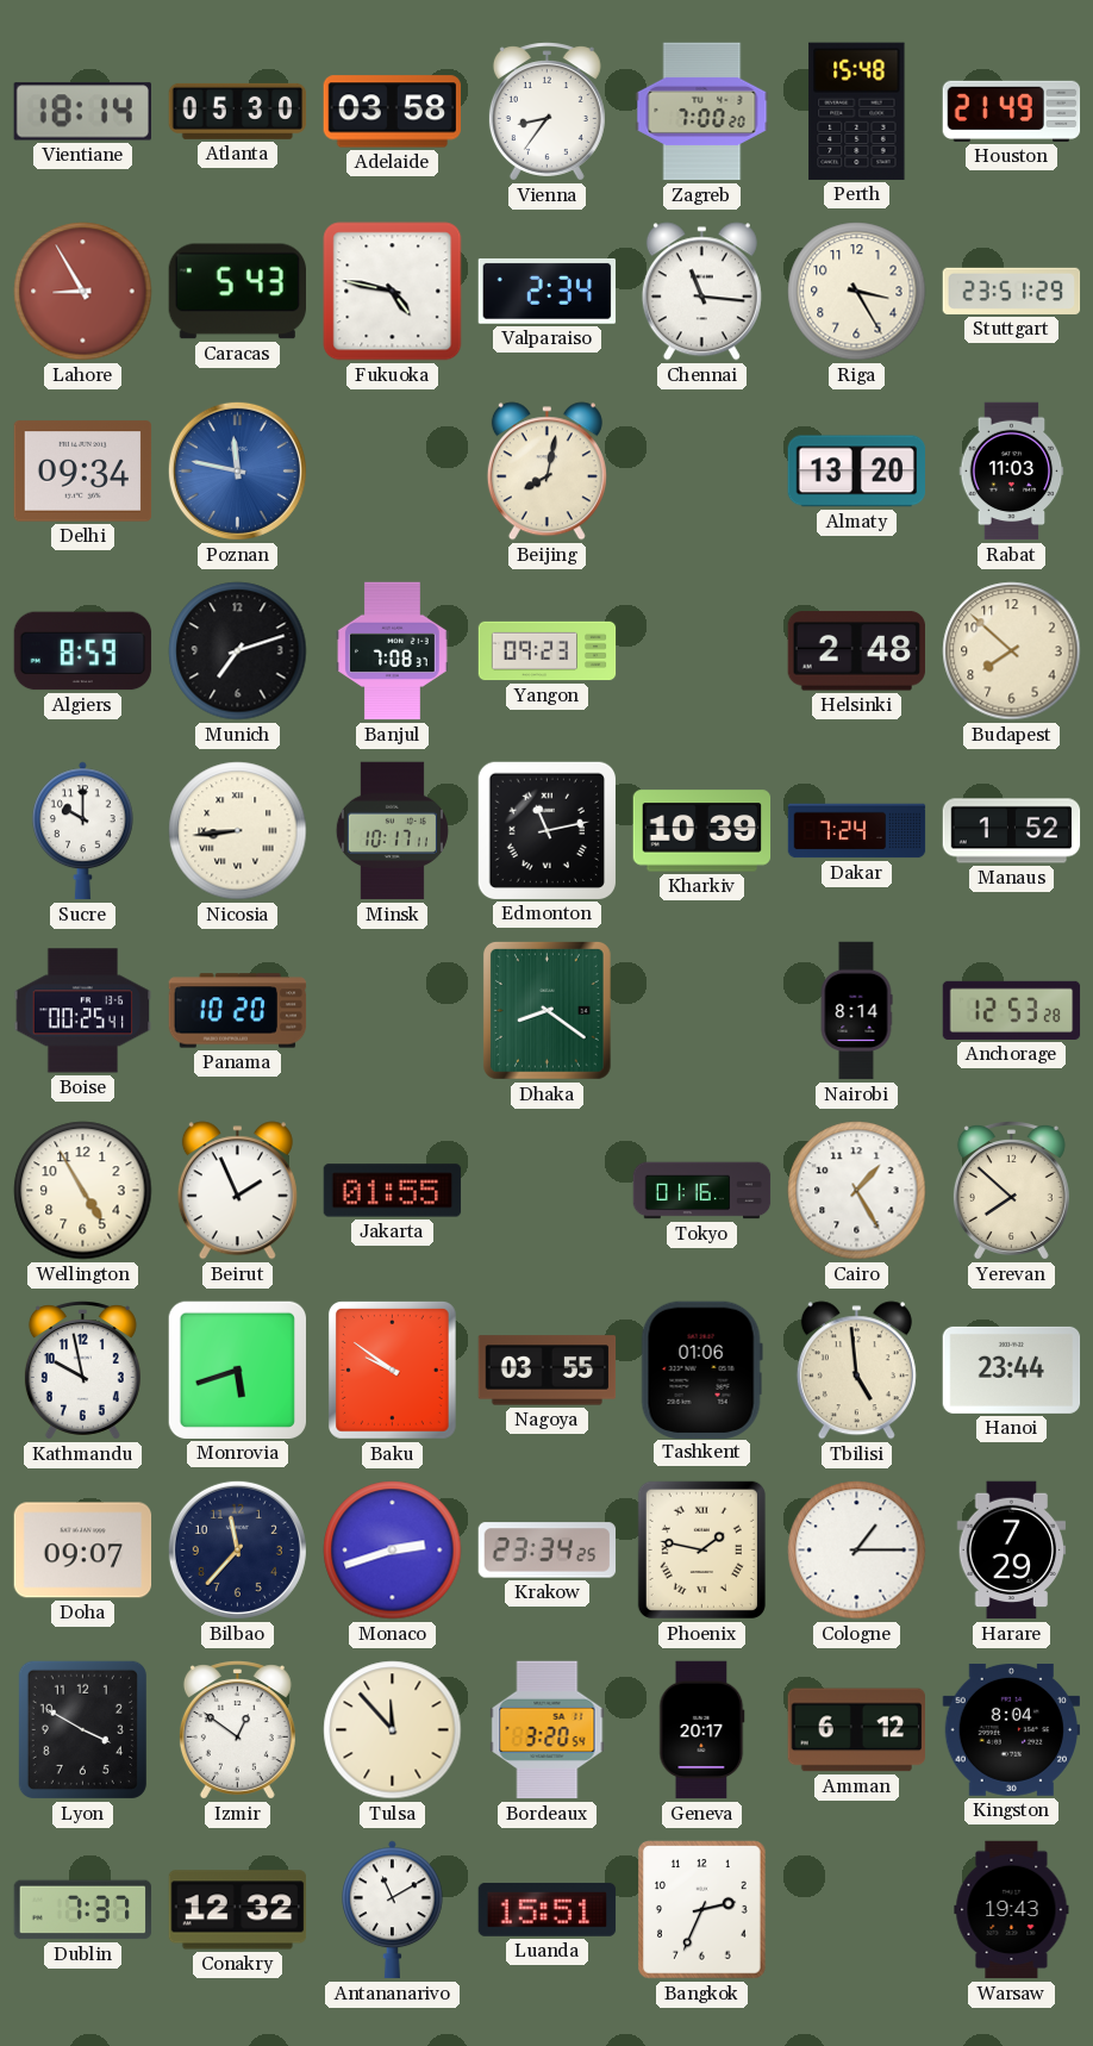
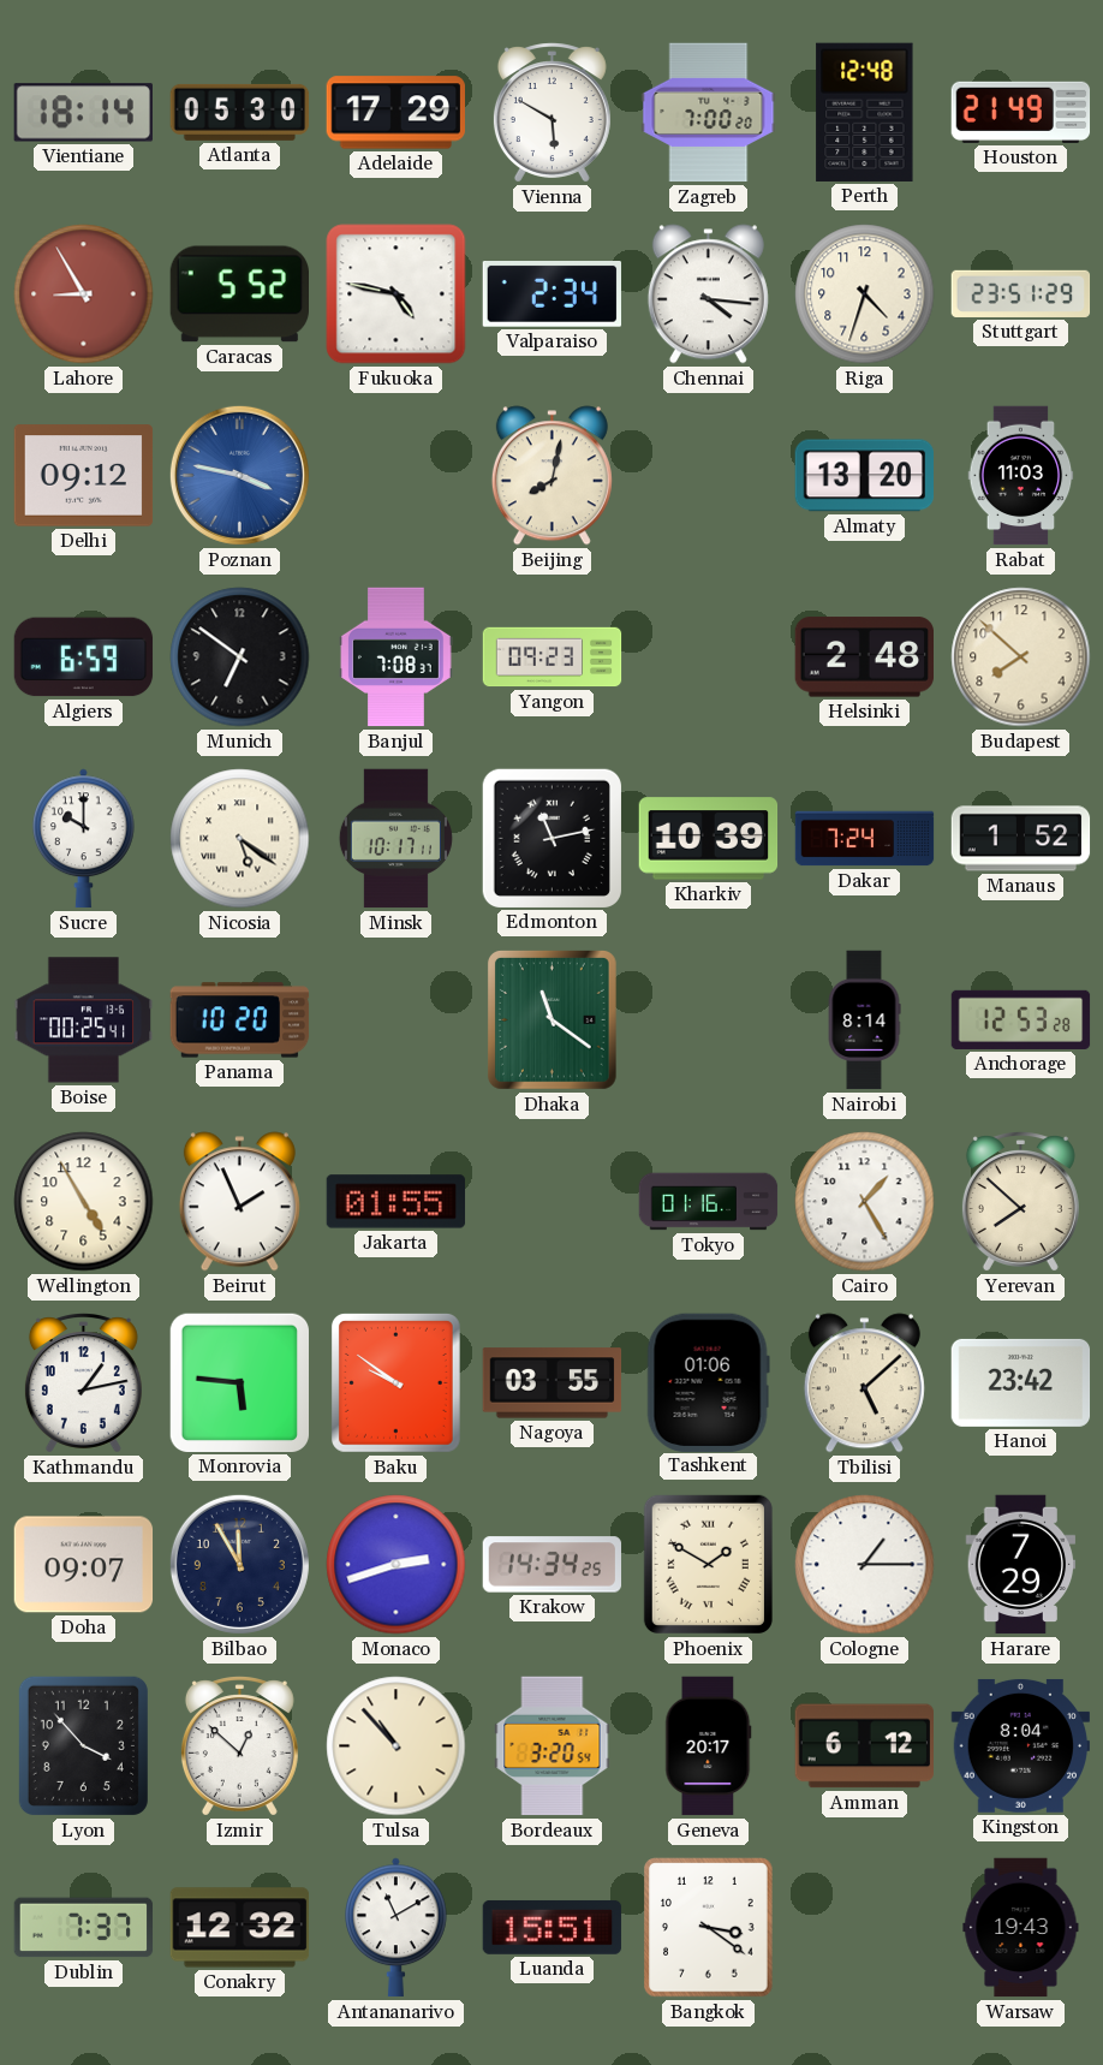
Adelaide: 03:58 -> 17:29 (397, 113)
Vienna: 8:36 -> 5:50 (551, 113)
Perth: 15:48 -> 12:48 (865, 112)
Caracas: 5:43 -> 5:52 (239, 294)
Chennai: 11:16 -> 4:16 (708, 294)
Riga: 3:25 -> 4:33 (865, 294)
Delhi: 09:34 -> 09:12 (84, 476)
Poznan: 11:47 -> 3:47 (239, 475)
Algiers: 8:59 -> 6:59 (84, 657)
Munich: 7:12 -> 6:51 (240, 657)
Nicosia: 8:44 -> 5:21 (240, 839)
Dhaka: 8:21 -> 11:21 (551, 1019)
Kathmandu: 9:58 -> 1:13 (83, 1383)
Monrovia: 5:42 -> 5:46 (239, 1382)
Tbilisi: 4:59 -> 5:08 (864, 1383)
Hanoi: 23:44 -> 23:42 (1021, 1382)
Bilbao: 11:37 -> 11:55 (239, 1564)
Krakow: 23:34 -> 14:34 (553, 1565)
Phoenix: 1:47 -> 1:50 (708, 1564)
Lyon: 3:50 -> 3:53 (83, 1745)
Izmir: 12:51 -> 12:52 (239, 1746)
Tulsa: 11:53 -> 10:53 (397, 1746)
Bangkok: 2:34 -> 3:21 (709, 1928)
